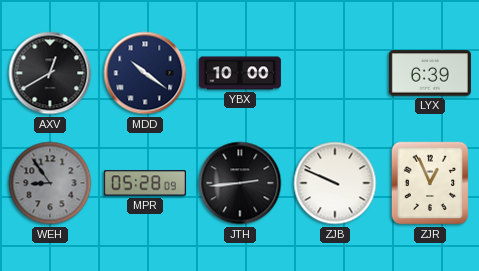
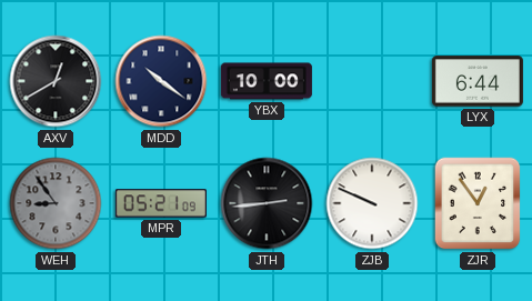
LYX: 6:39 -> 6:44 (478, 81)
MPR: 05:28 -> 05:21 (161, 203)
ZJR: 12:56 -> 12:54 (478, 203)
